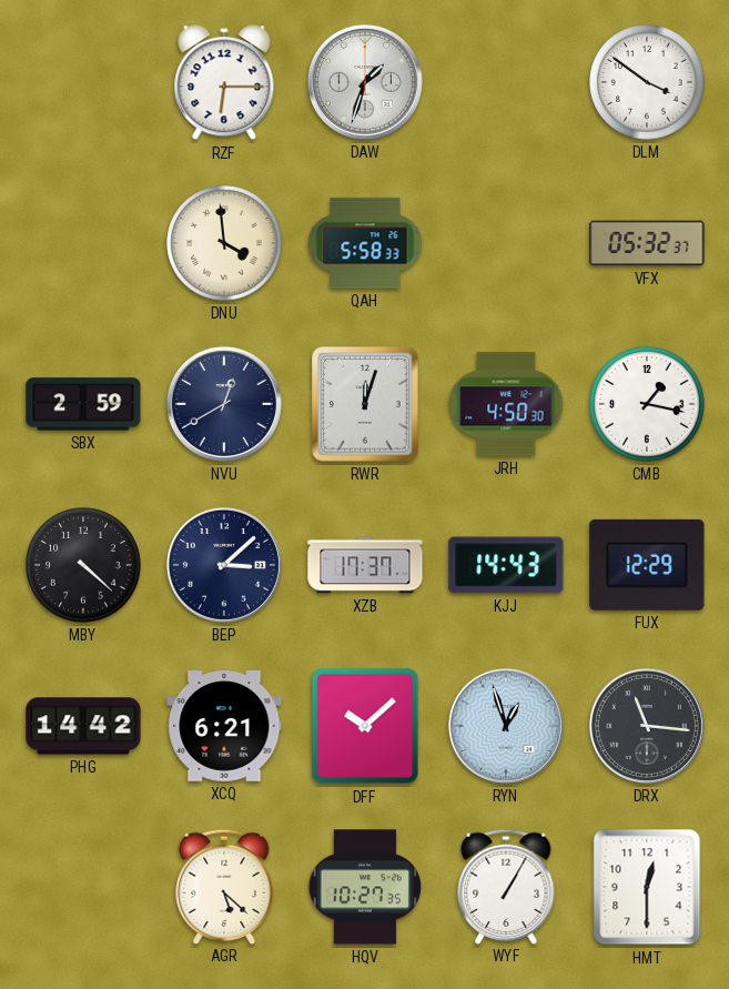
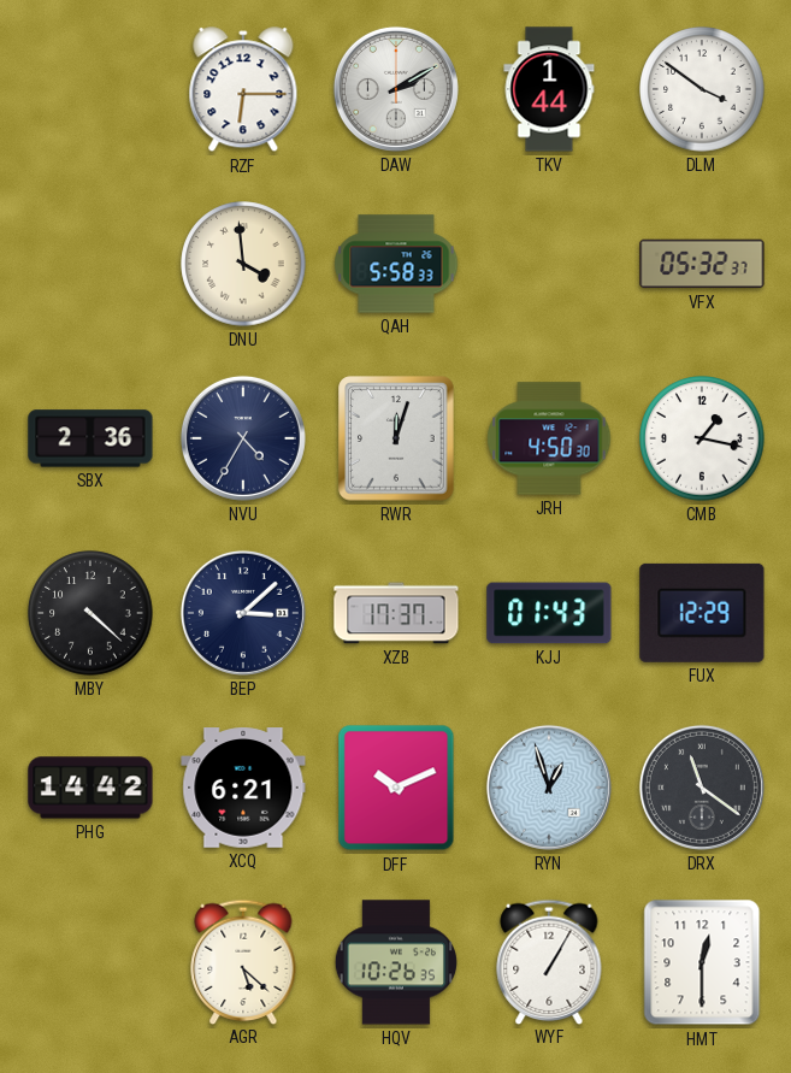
DAW: 1:33 -> 2:10 (396, 89)
TKV: none -> 1:44 (549, 89)
SBX: 2:59 -> 2:36 (90, 438)
NVU: 12:40 -> 4:35 (243, 438)
KJJ: 14:43 -> 01:43 (549, 613)
DFF: 10:08 -> 10:11 (396, 788)
DRX: 11:16 -> 11:21 (702, 788)
HQV: 10:27 -> 10:26 (396, 962)
